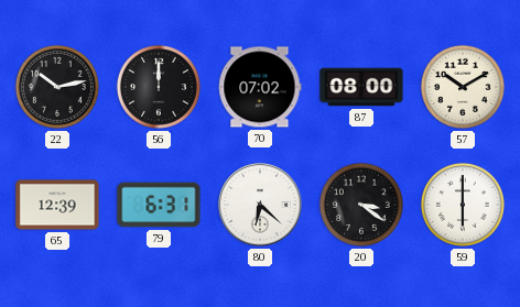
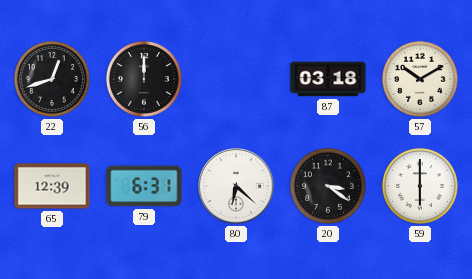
22: 10:13 -> 12:42 (52, 79)
70: 07:02 -> none (260, 87)
87: 08:00 -> 03:18 (328, 79)
